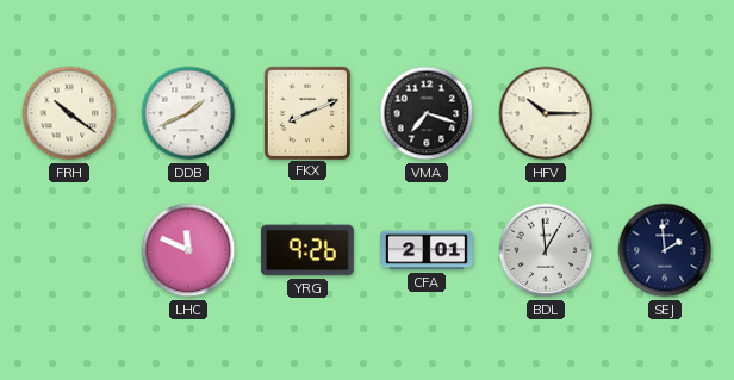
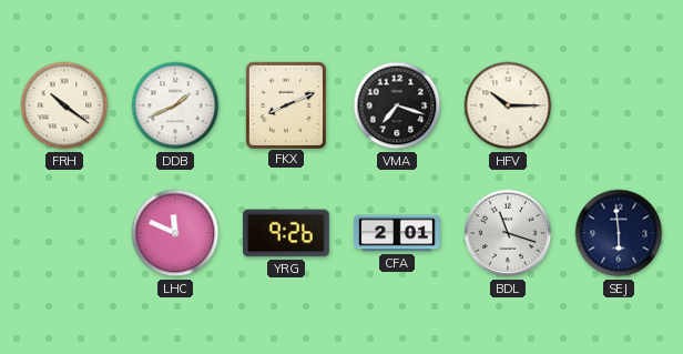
BDL: 12:59 -> 11:18 (508, 233)
SEJ: 1:59 -> 5:59 (619, 233)
